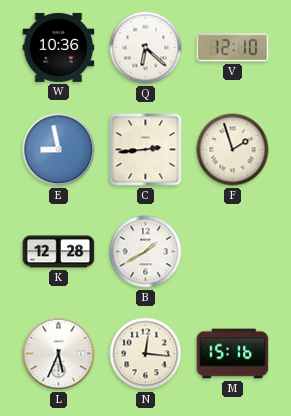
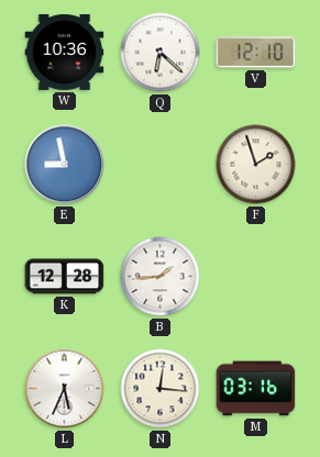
C: 2:44 -> none (146, 150)
B: 1:40 -> 1:44 (161, 277)
M: 15:16 -> 03:16 (256, 389)
